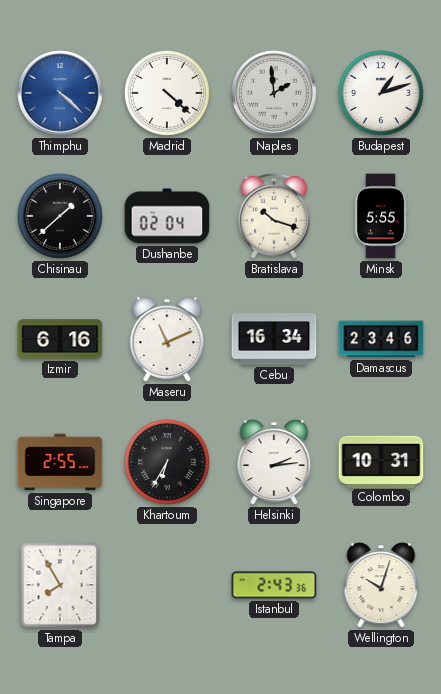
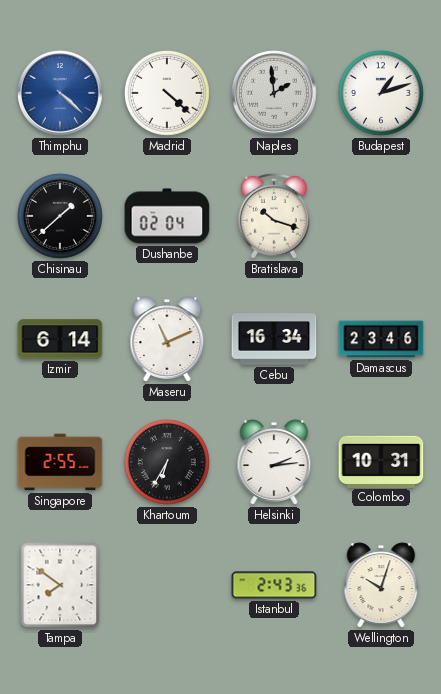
Minsk: 5:55 -> none (381, 216)
Izmir: 6:16 -> 6:14 (60, 339)
Tampa: 7:55 -> 7:51 (60, 585)
